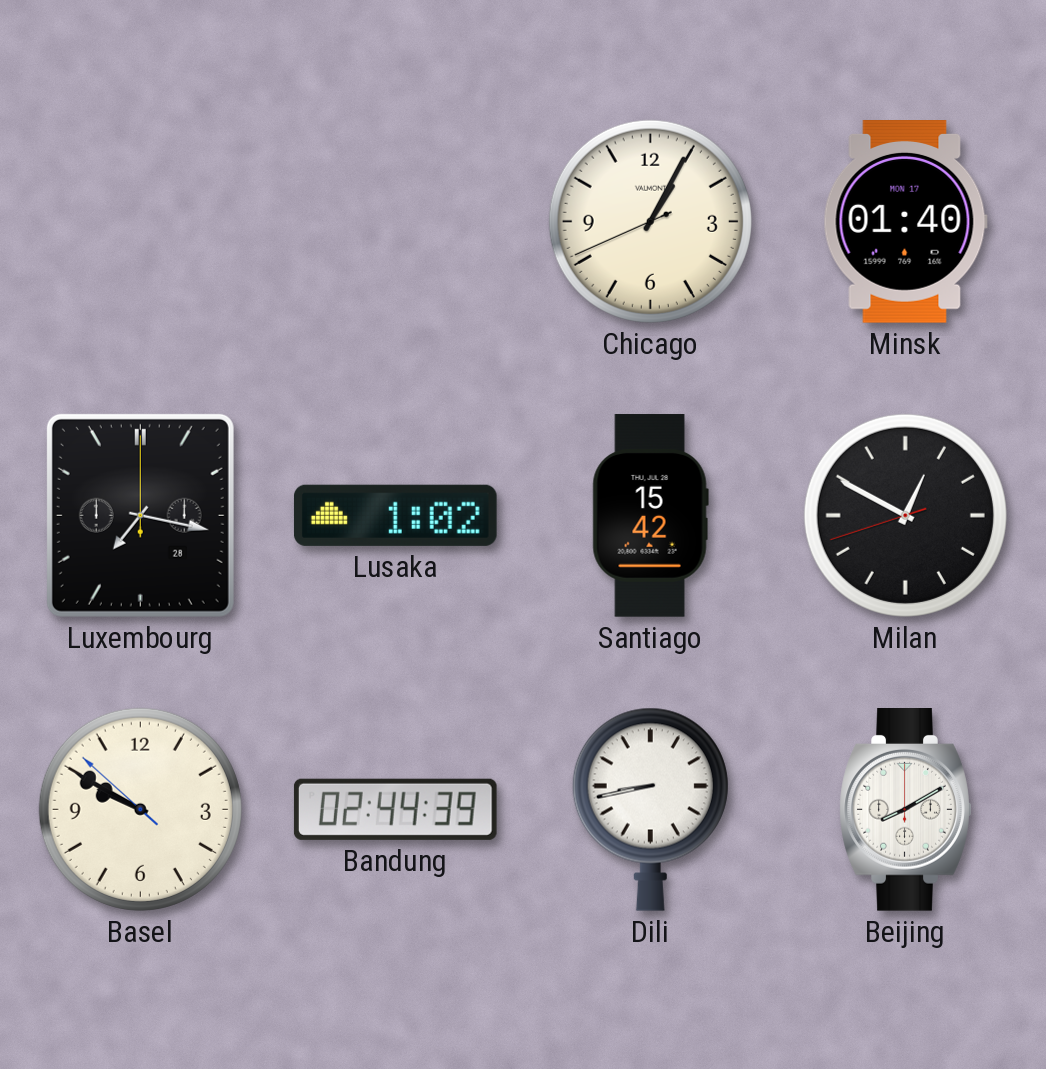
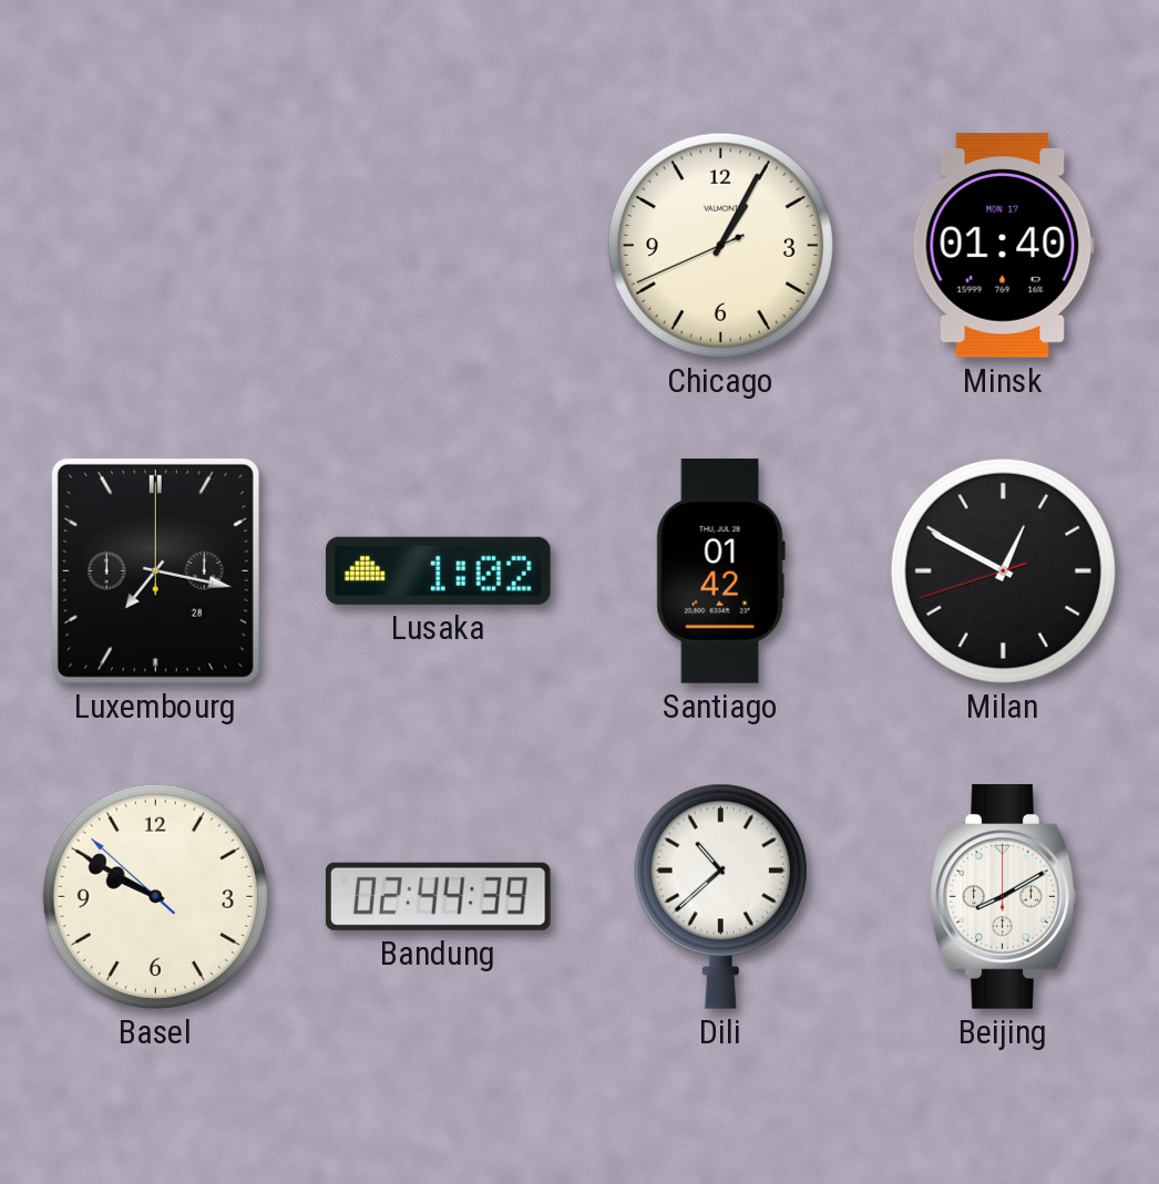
Santiago: 15:42 -> 01:42 (720, 572)
Dili: 8:43 -> 10:38 (720, 896)
